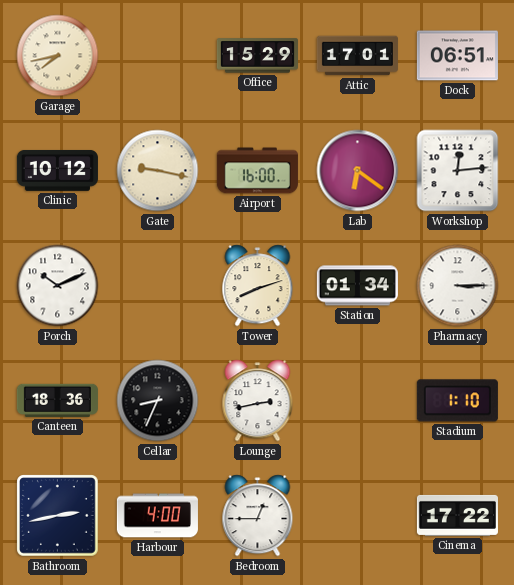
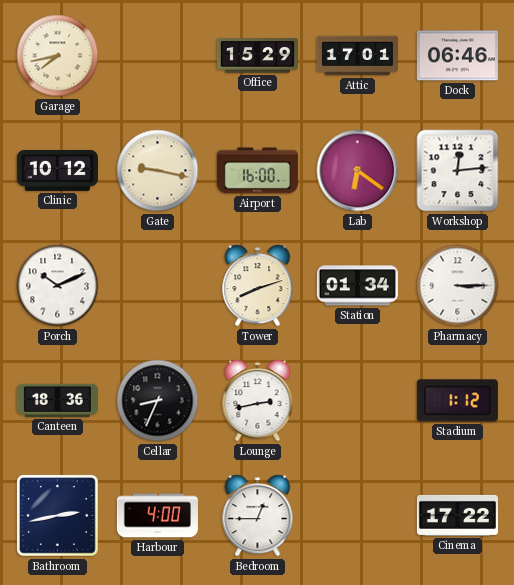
Dock: 06:51 -> 06:46 (457, 56)
Stadium: 1:10 -> 1:12 (457, 401)
